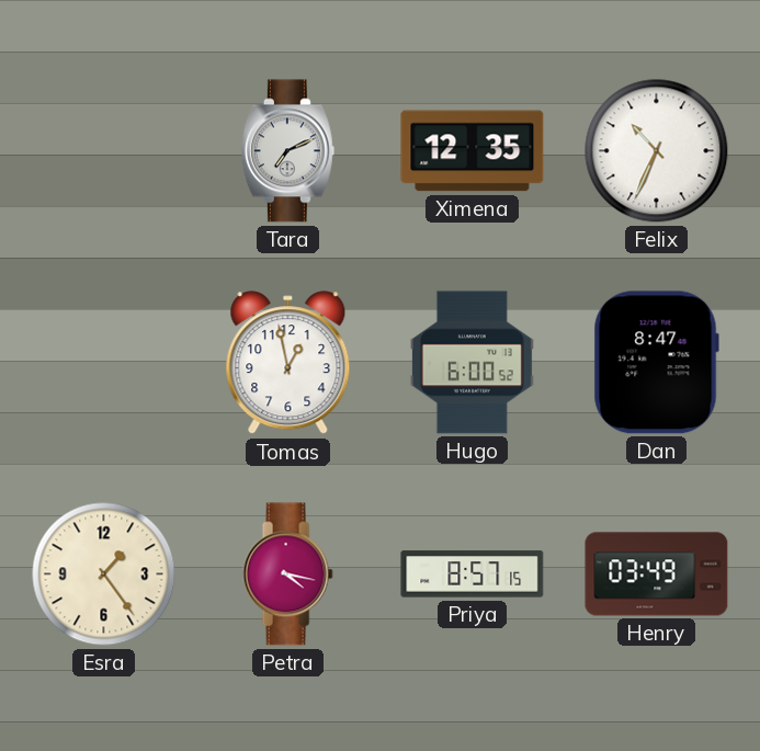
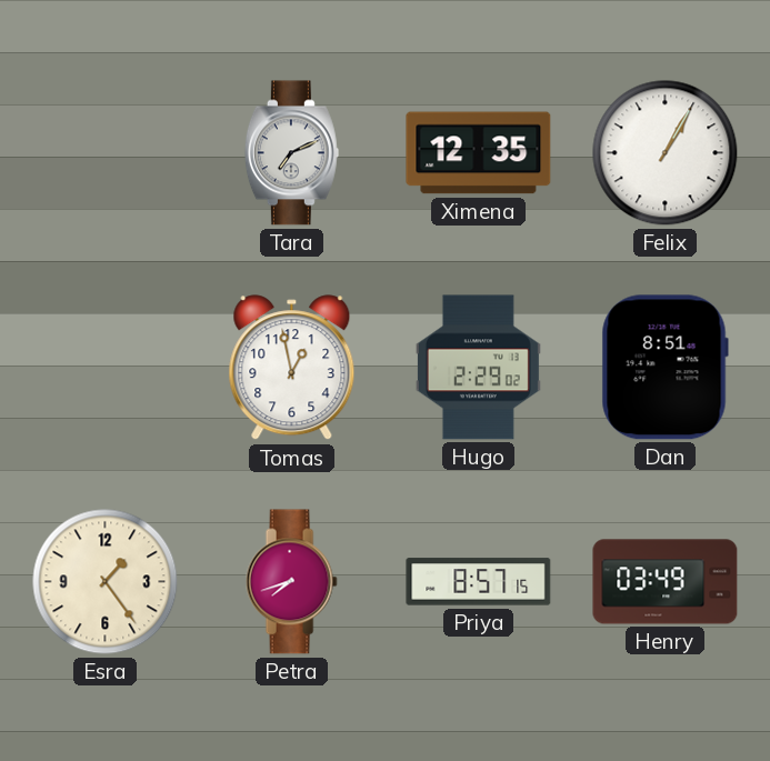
Felix: 10:34 -> 1:05 (666, 153)
Hugo: 6:00 -> 2:29 (478, 368)
Dan: 8:47 -> 8:51 (664, 368)
Petra: 4:17 -> 7:42 (291, 582)
